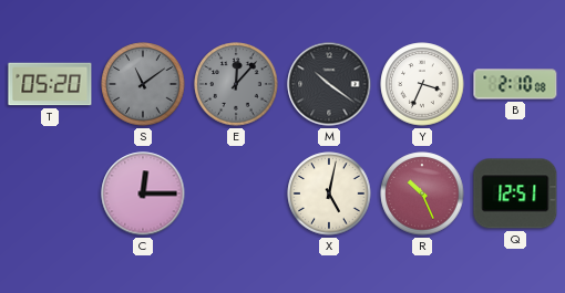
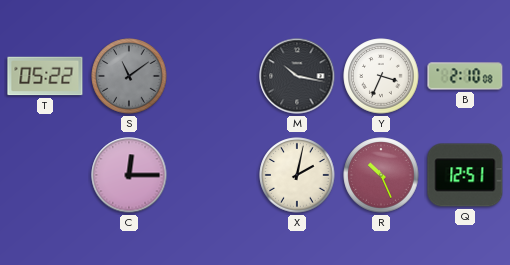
T: 05:20 -> 05:22 (45, 76)
E: 12:07 -> none (236, 84)
M: 10:21 -> 10:17 (297, 76)
X: 5:02 -> 2:02 (297, 175)
